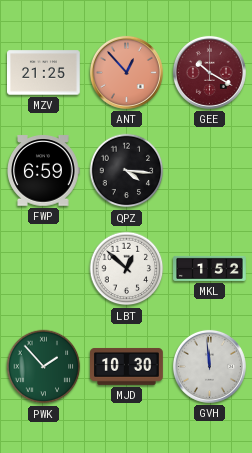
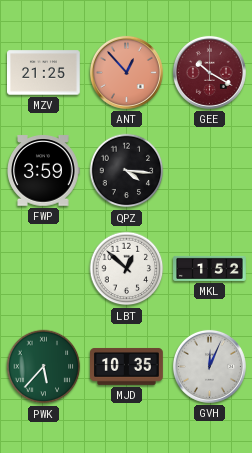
FWP: 6:59 -> 3:59 (43, 171)
PWK: 1:53 -> 5:37 (44, 367)
MJD: 10:30 -> 10:35 (127, 366)
GVH: 11:59 -> 12:04 (209, 366)
